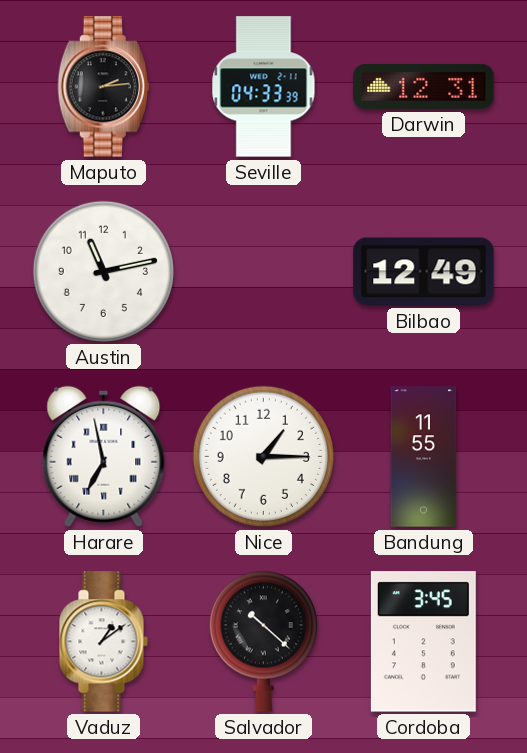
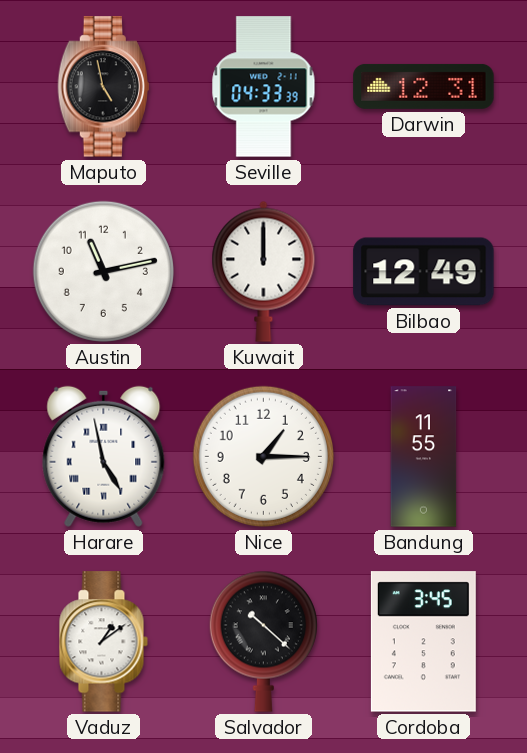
Maputo: 2:14 -> 4:58 (103, 87)
Kuwait: none -> 12:00 (264, 271)
Harare: 6:58 -> 4:58 (104, 456)
